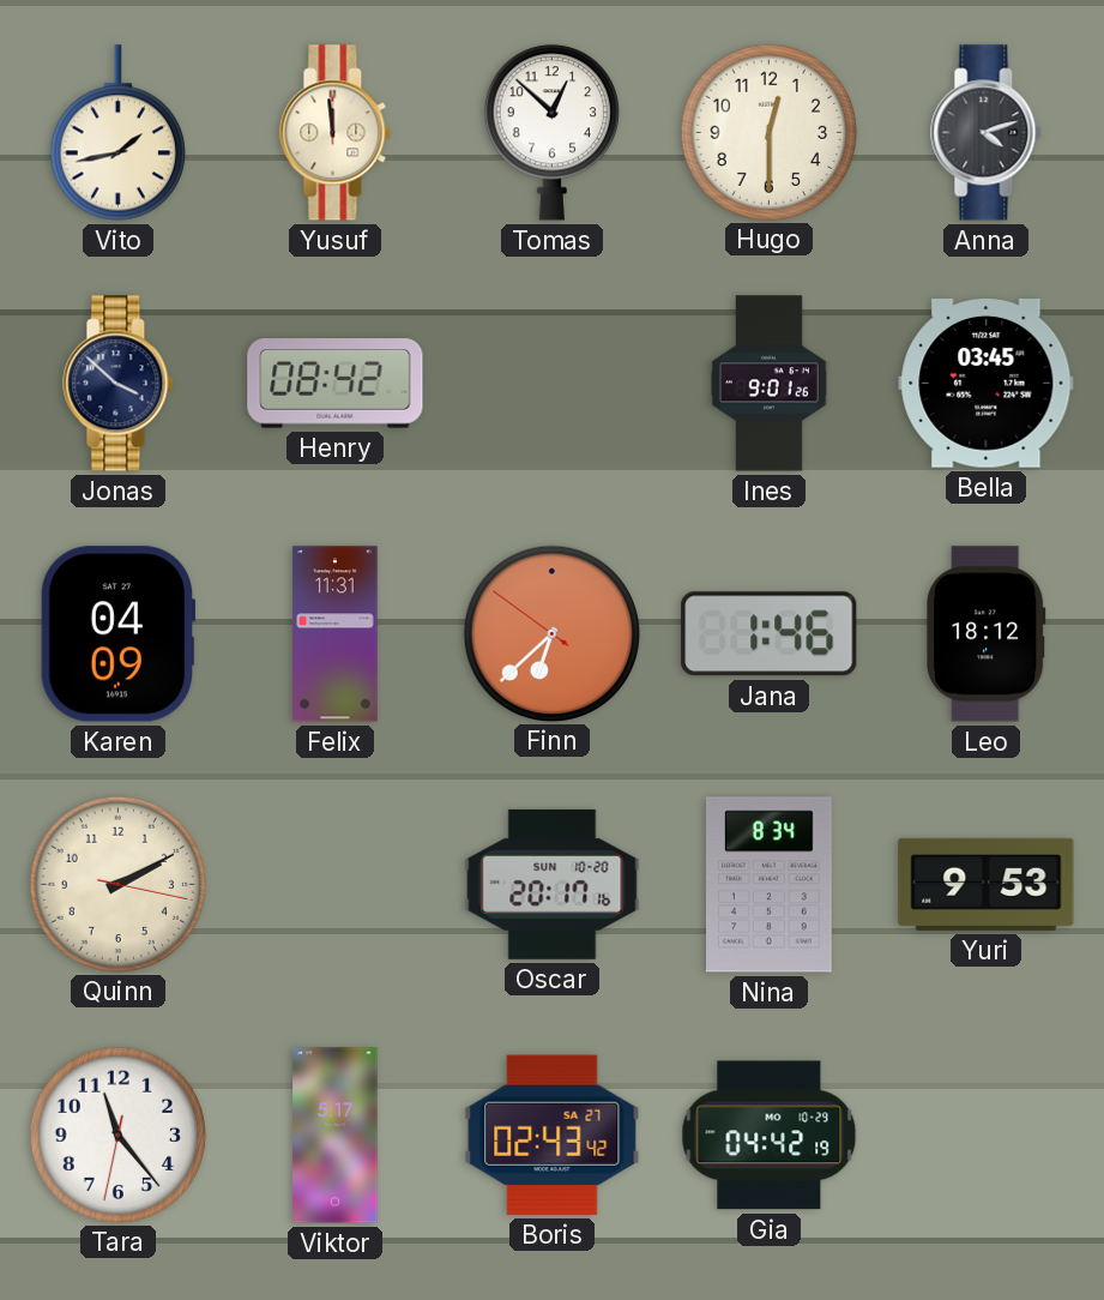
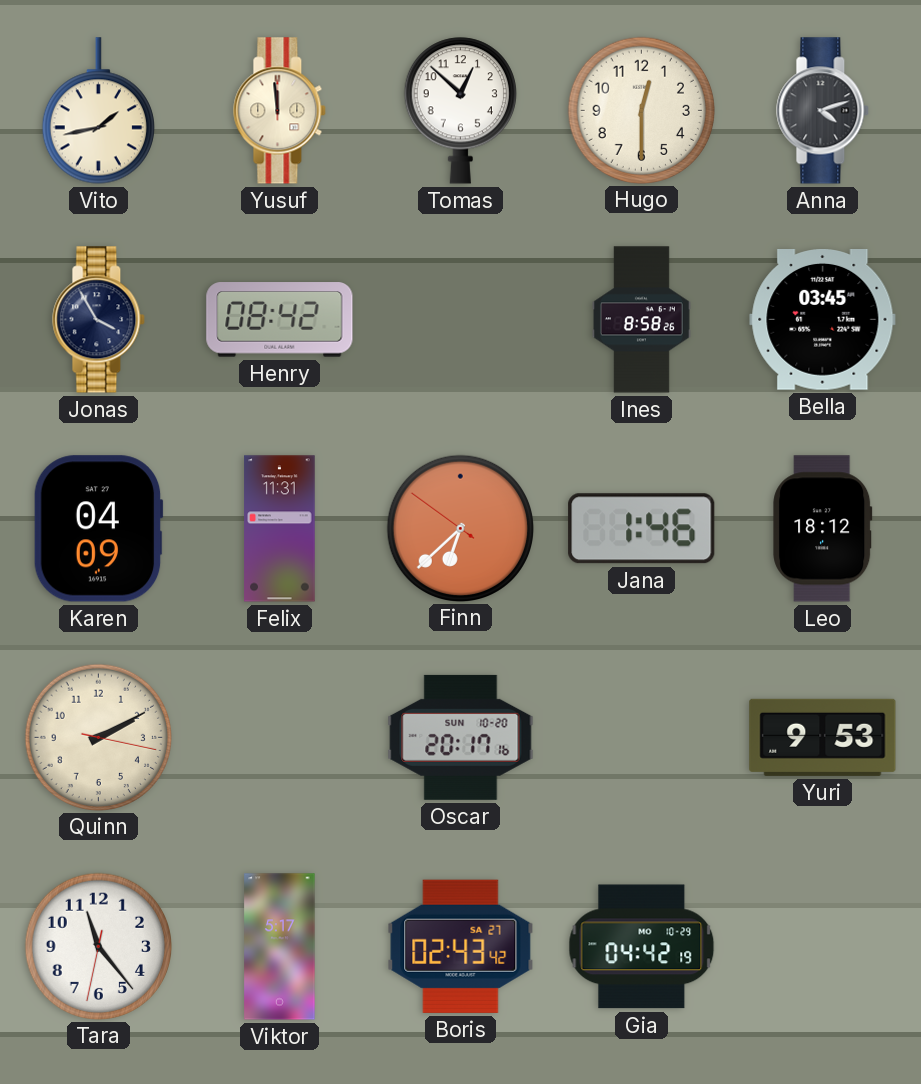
Jonas: 3:52 -> 3:55 (99, 320)
Ines: 9:01 -> 8:58 (641, 320)
Nina: 8:34 -> none (770, 885)
